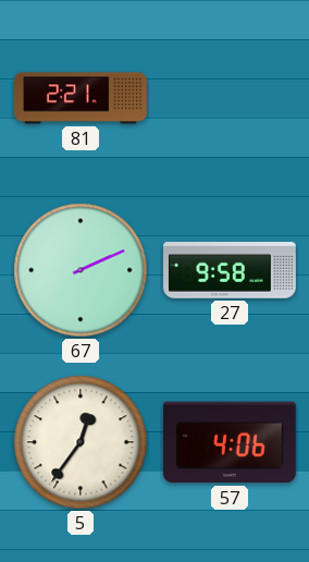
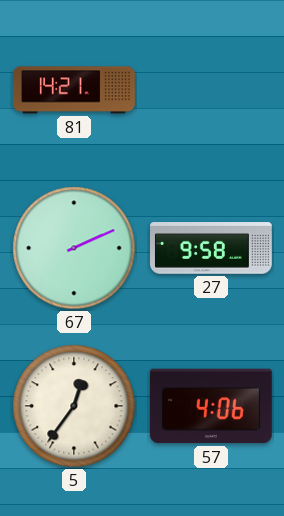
81: 2:21 -> 14:21 (75, 90)
